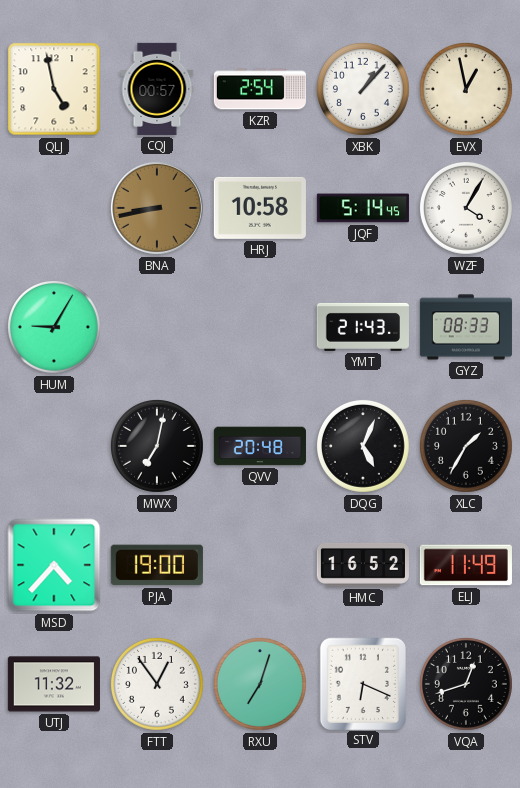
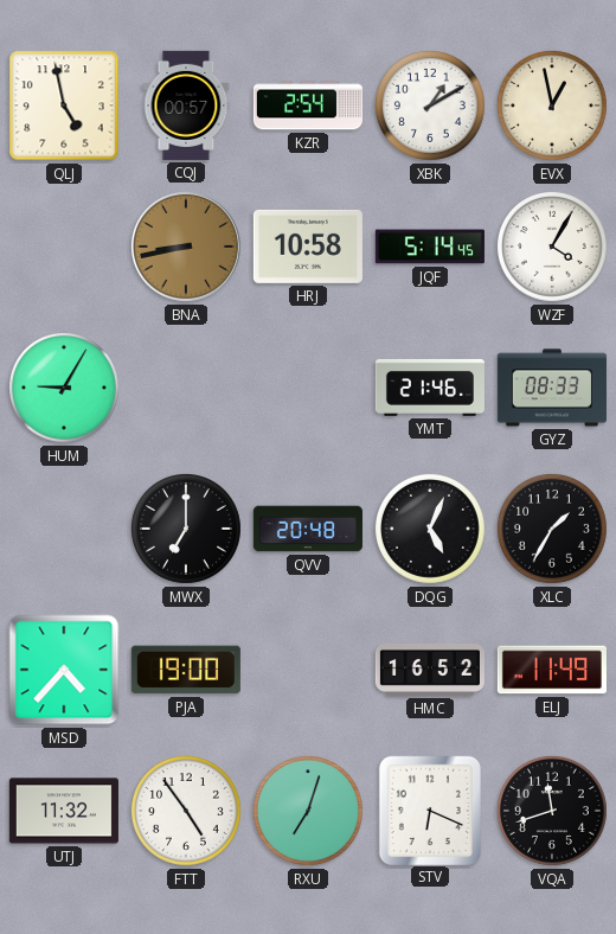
XBK: 1:07 -> 1:10 (430, 105)
YMT: 21:43 -> 21:46 (430, 388)
MWX: 7:02 -> 7:00 (186, 529)
FTT: 12:54 -> 4:54 (186, 811)
VQA: 12:42 -> 11:42 (552, 811)
